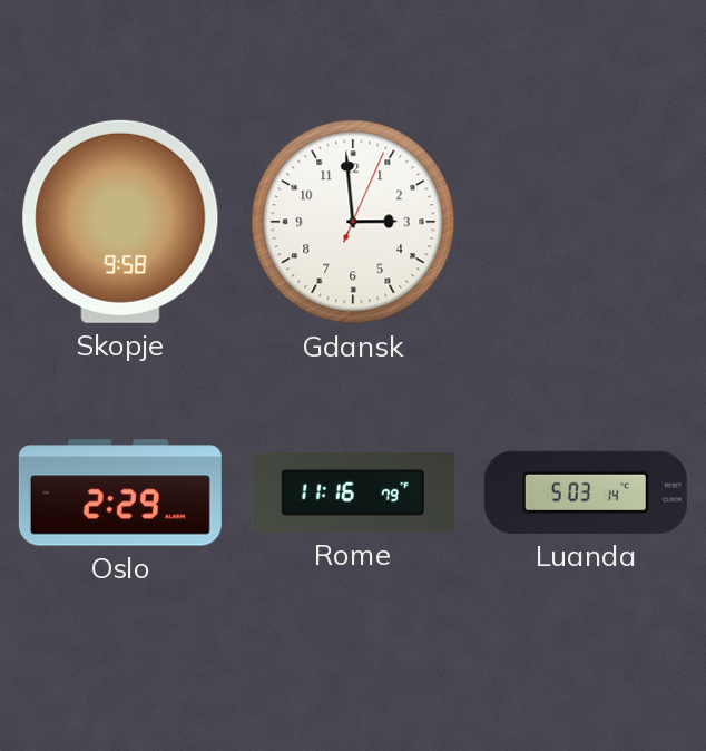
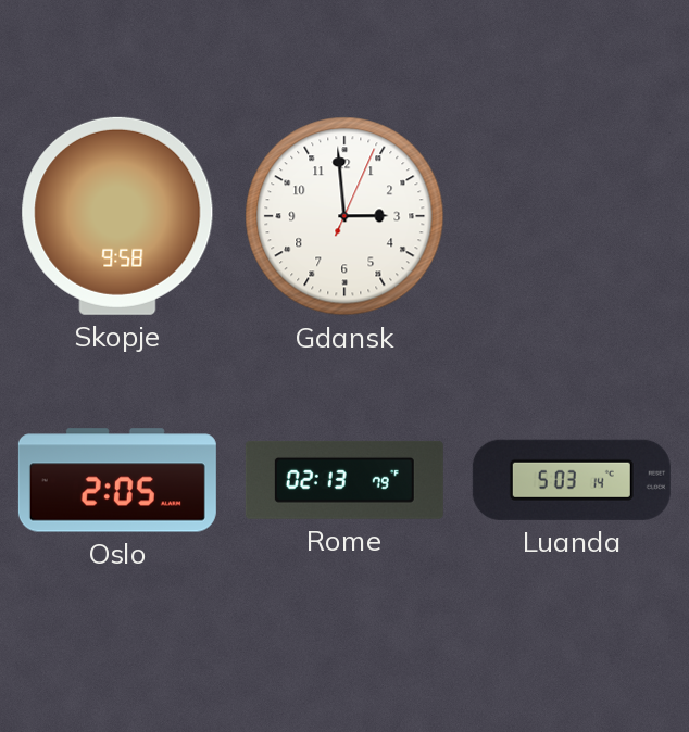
Oslo: 2:29 -> 2:05 (117, 480)
Rome: 11:16 -> 02:13 (344, 480)
